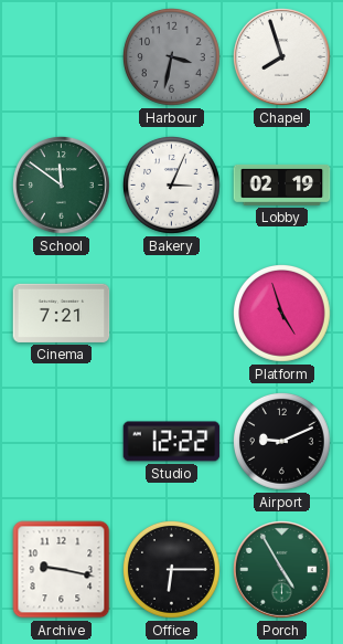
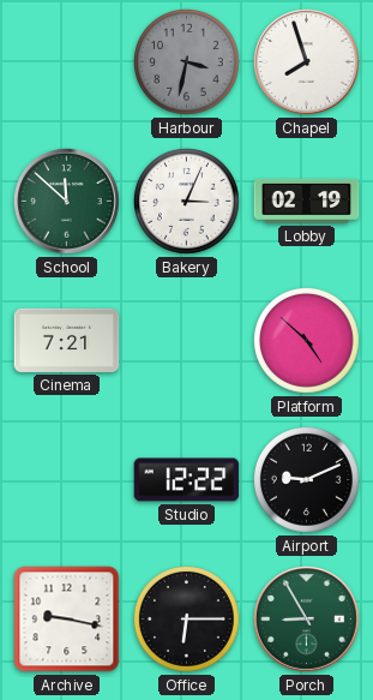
School: 11:51 -> 11:52 (67, 202)
Platform: 4:57 -> 4:52 (307, 341)
Porch: 4:55 -> 8:55 (307, 620)
